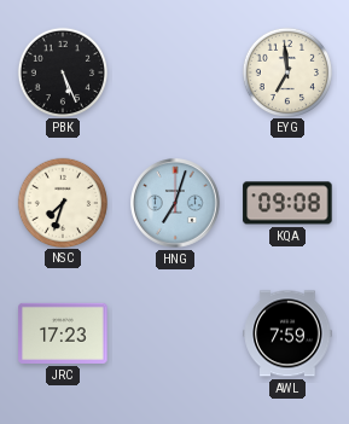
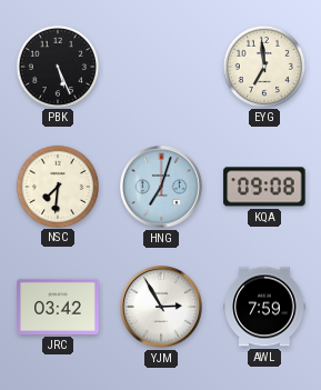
NSC: 7:33 -> 7:31 (57, 186)
JRC: 17:23 -> 03:42 (58, 307)
YJM: none -> 2:55 (162, 308)
